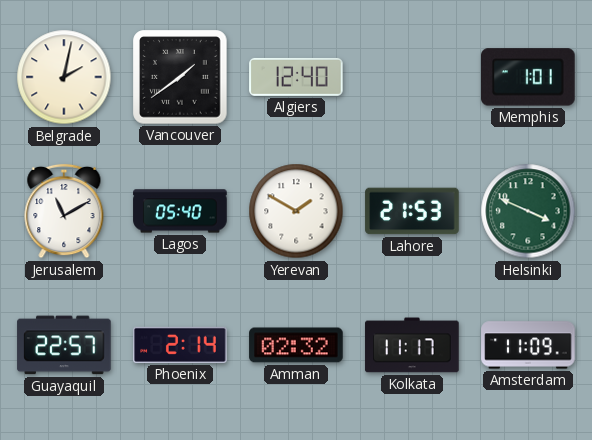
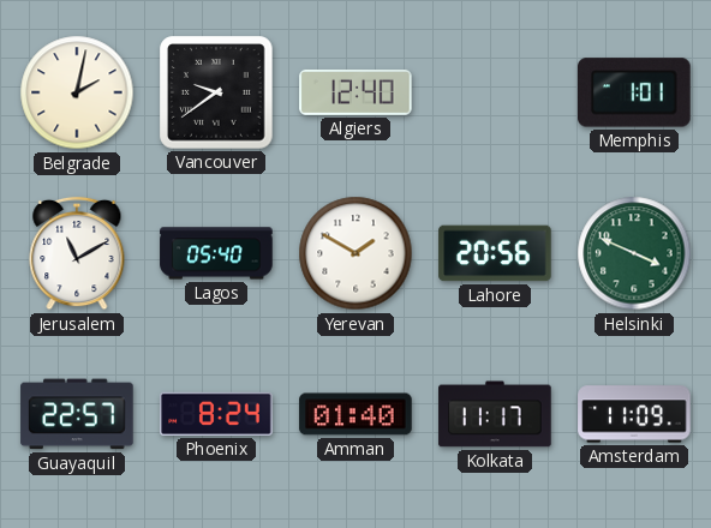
Vancouver: 1:39 -> 9:39 (216, 92)
Lahore: 21:53 -> 20:56 (495, 253)
Phoenix: 2:14 -> 8:24 (216, 414)
Amman: 02:32 -> 01:40 (355, 414)
